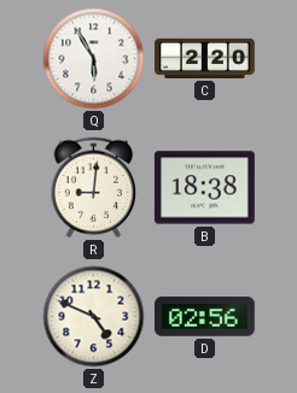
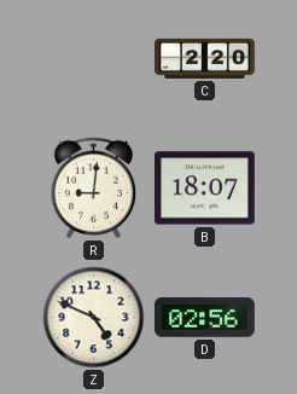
Q: 5:55 -> none (94, 59)
B: 18:38 -> 18:07 (204, 189)
